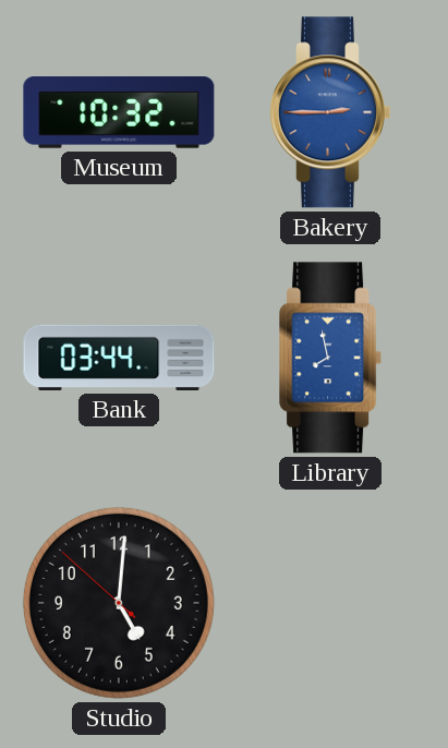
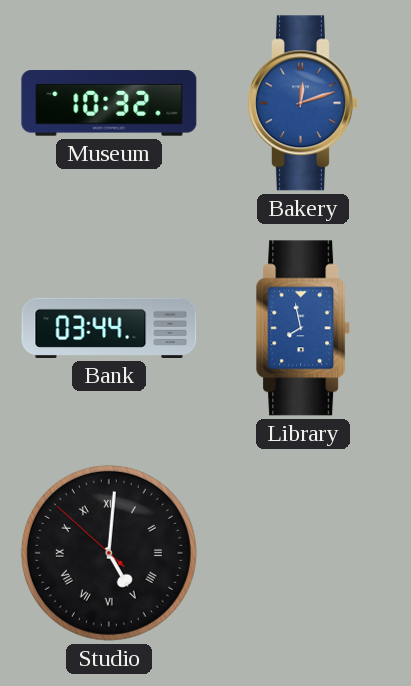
Bakery: 2:45 -> 12:12 (302, 103)
Studio numerals: Arabic -> Roman (109, 553)
